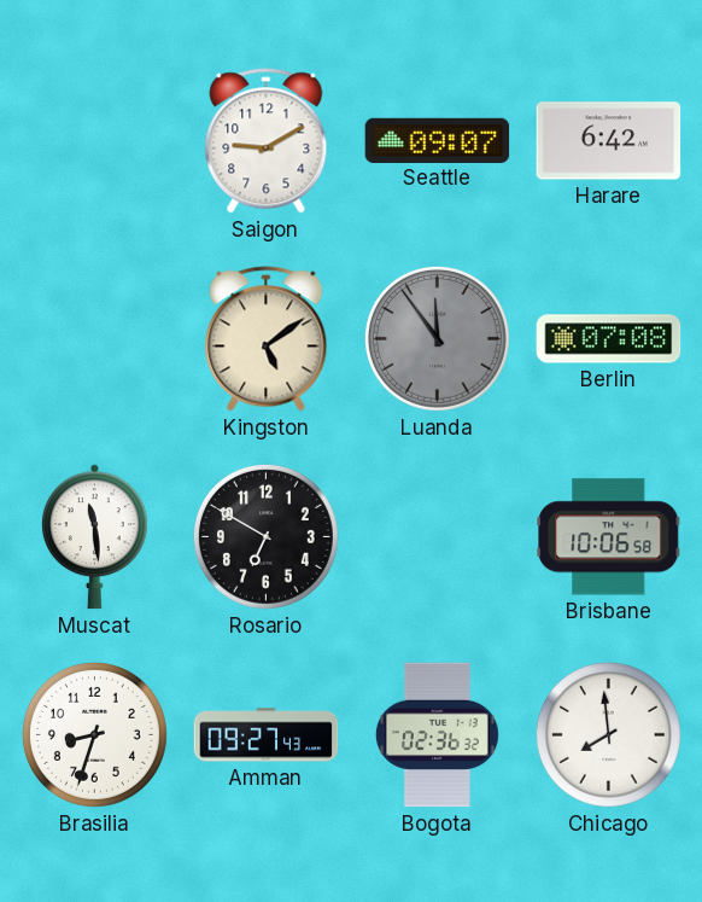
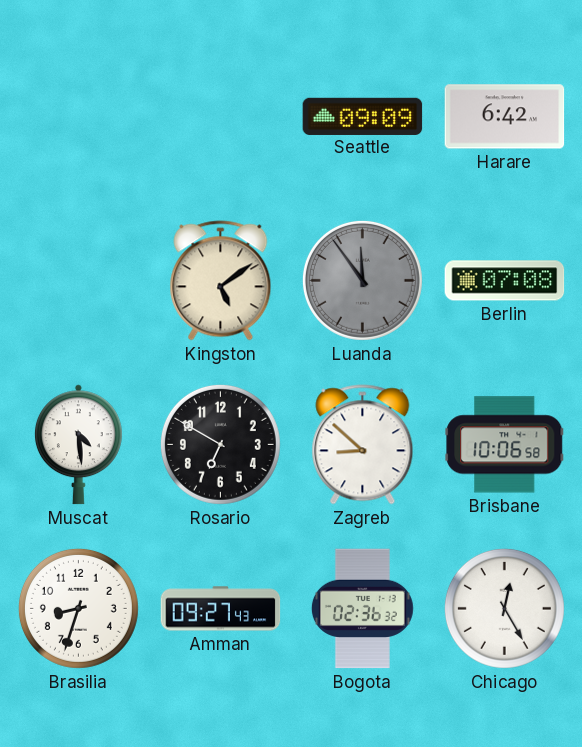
Saigon: 9:10 -> none (267, 141)
Seattle: 09:07 -> 09:09 (363, 116)
Muscat: 11:29 -> 4:29 (78, 445)
Zagreb: none -> 8:52 (363, 445)
Chicago: 7:59 -> 12:25 (504, 608)
